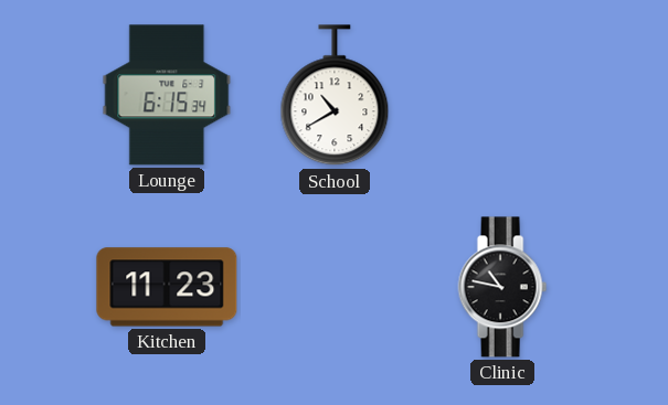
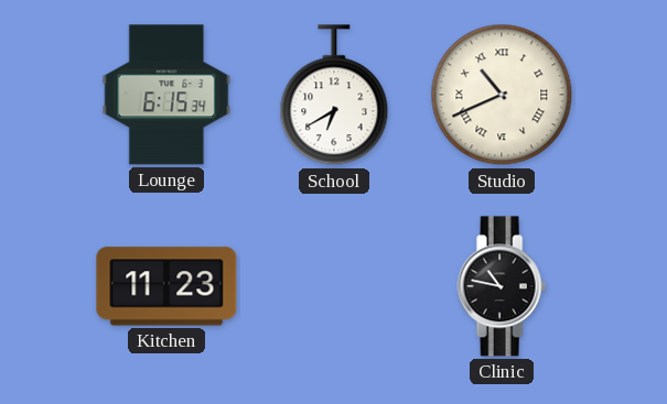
School: 10:40 -> 6:40 (334, 96)
Studio: none -> 10:41 (502, 95)
